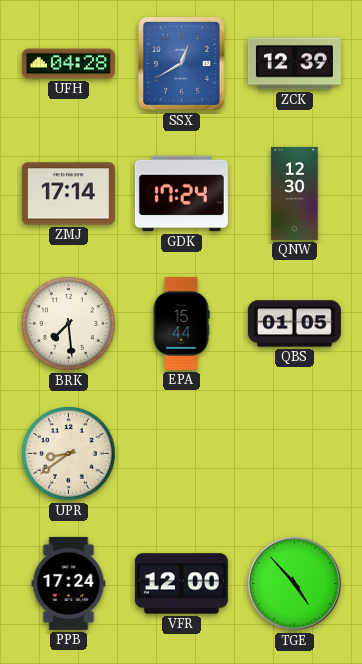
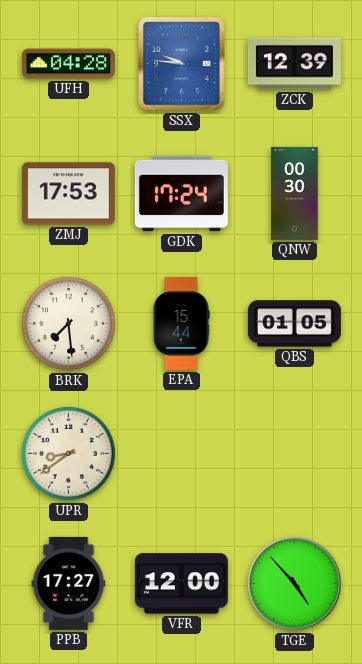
SSX: 12:40 -> 9:46 (182, 64)
ZMJ: 17:14 -> 17:53 (68, 194)
QNW: 12:30 -> 00:30 (295, 193)
PPB: 17:24 -> 17:27 (69, 583)
